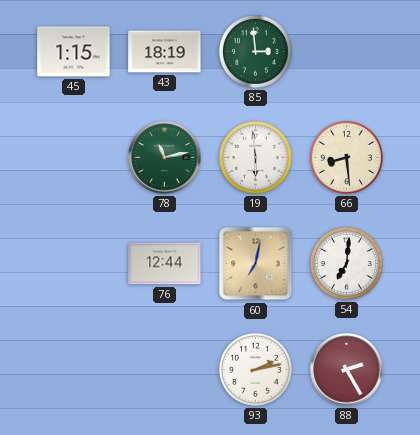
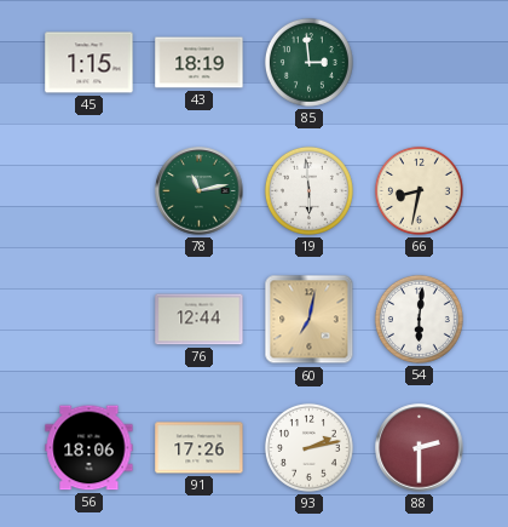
66: 8:29 -> 8:32 (418, 190)
54: 7:01 -> 6:01 (418, 319)
56: none -> 18:06 (90, 448)
91: none -> 17:26 (200, 448)
88: 2:25 -> 2:30 (420, 448)
